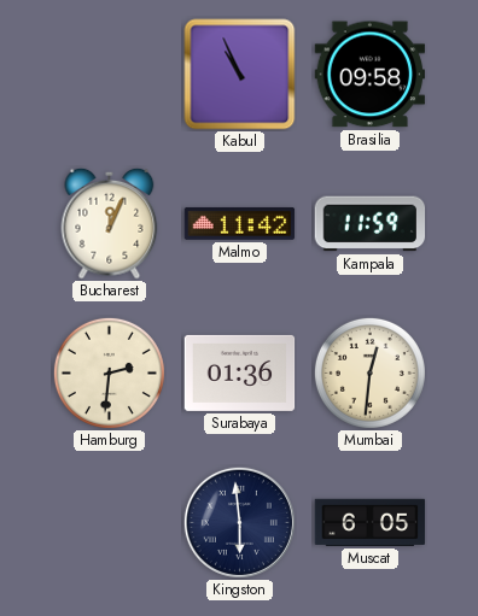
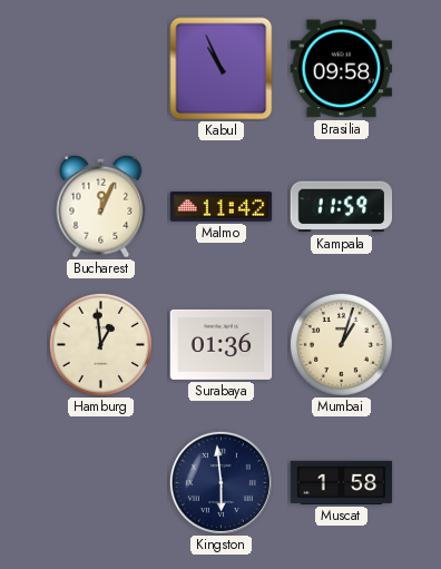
Hamburg: 2:31 -> 12:59 (100, 344)
Mumbai: 12:31 -> 1:03 (341, 344)
Muscat: 6:05 -> 1:58 (342, 482)
